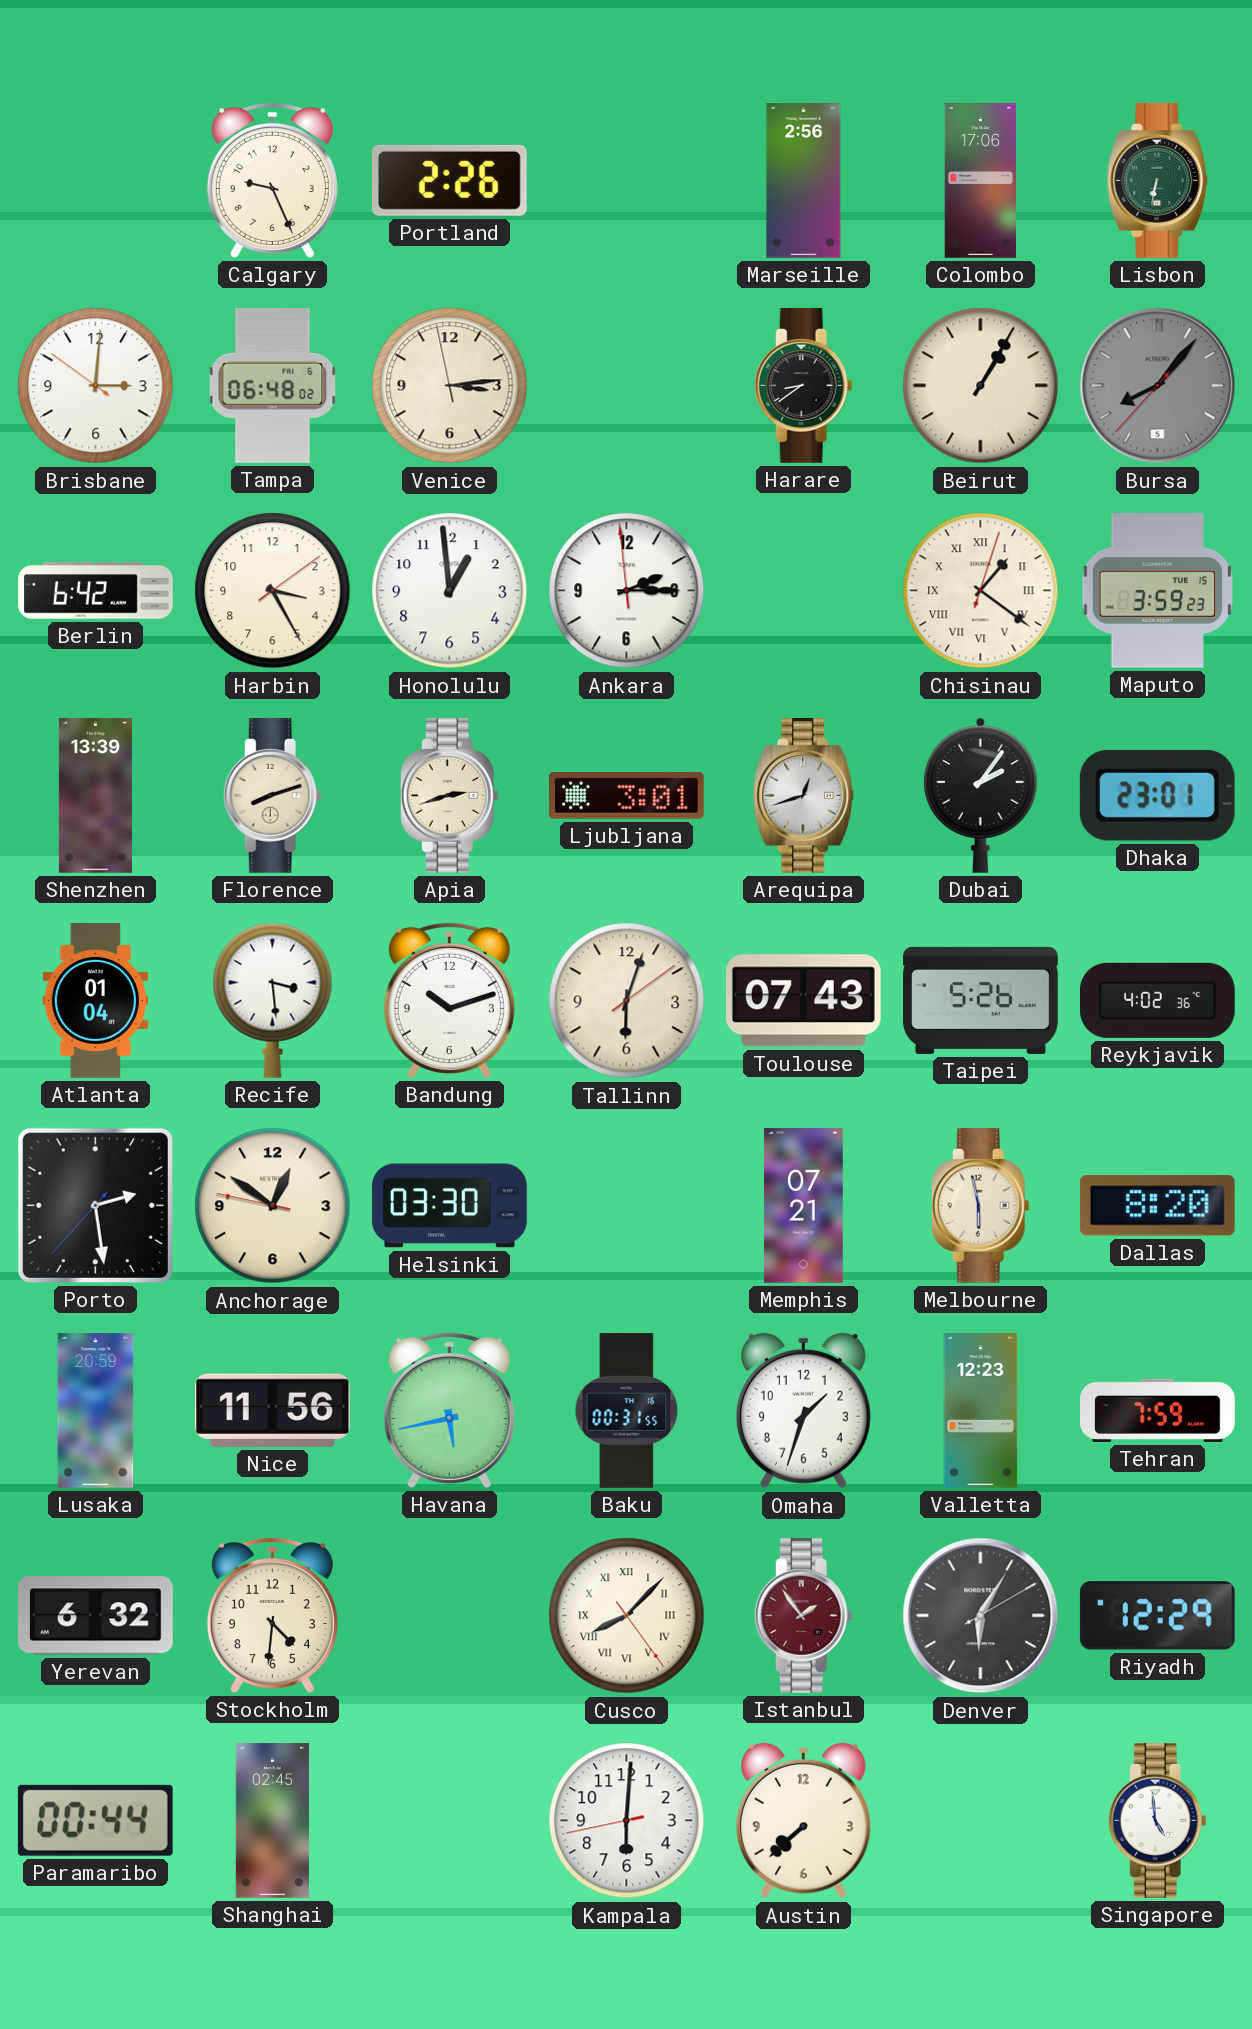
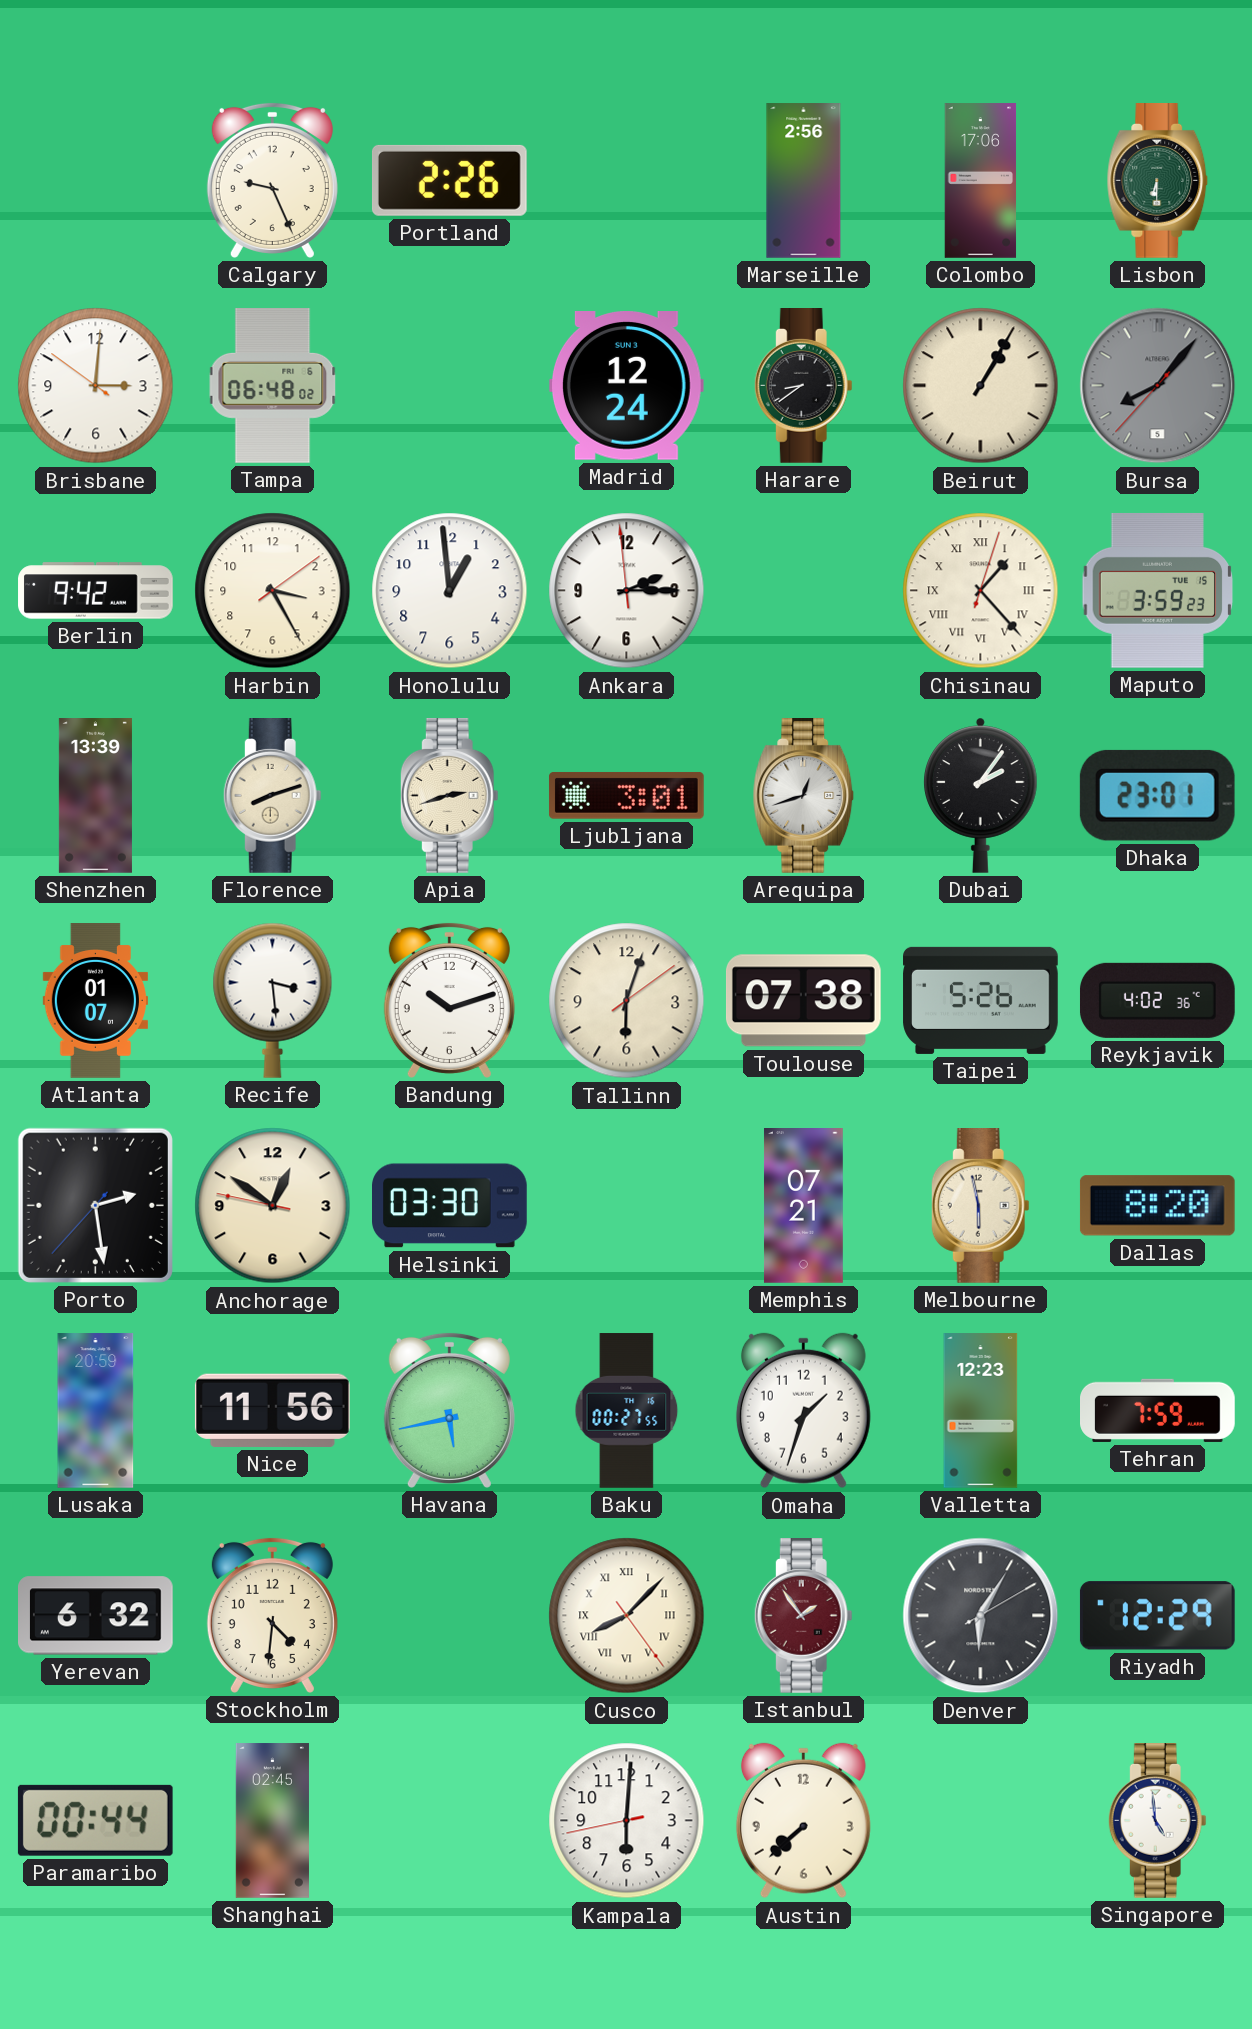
Lisbon: 6:32 -> 6:30 (1158, 181)
Venice: 3:13 -> none (450, 386)
Madrid: none -> 12:24 (626, 386)
Berlin: 6:42 -> 9:42 (96, 591)
Chisinau: 1:21 -> 1:23 (981, 591)
Atlanta: 01:04 -> 01:07 (95, 1001)
Toulouse: 07:43 -> 07:38 (803, 1001)
Baku: 00:31 -> 00:27 (627, 1411)
